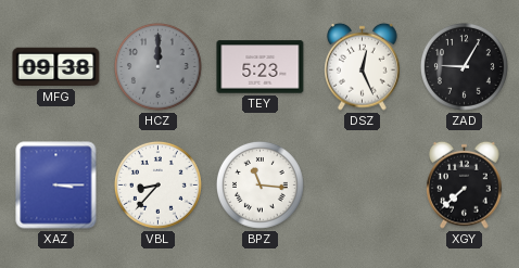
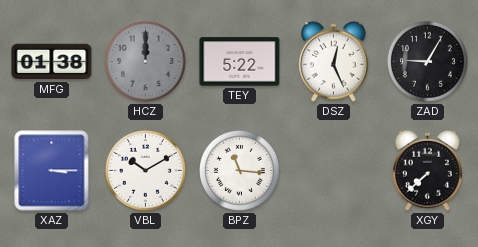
MFG: 09:38 -> 01:38 (52, 62)
TEY: 5:23 -> 5:22 (240, 62)
VBL: 8:37 -> 10:10 (146, 171)
